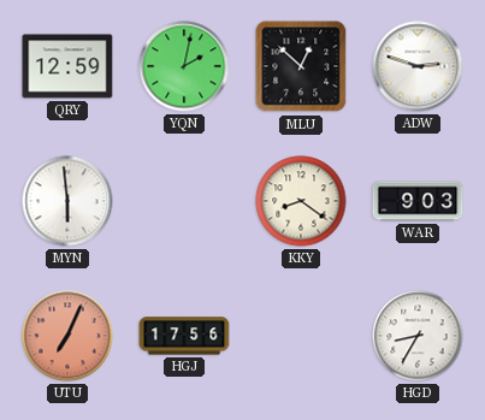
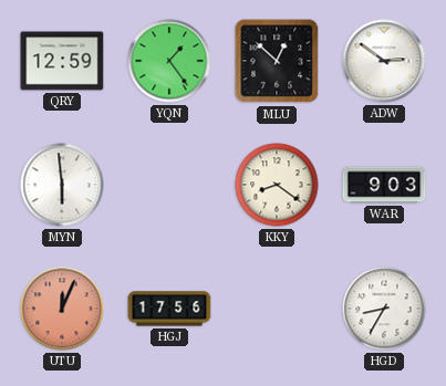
YQN: 2:02 -> 1:24 (169, 61)
ADW: 2:48 -> 2:51 (384, 61)
UTU: 7:04 -> 12:04 (62, 309)
